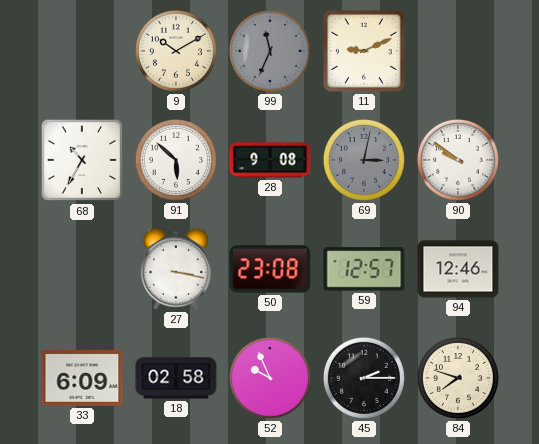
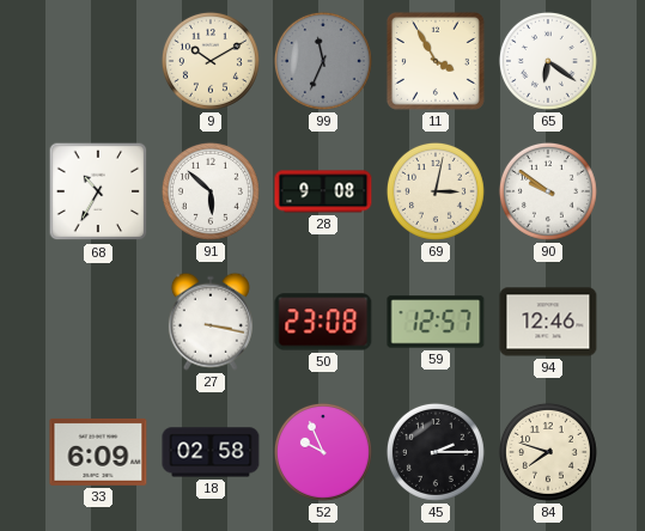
11: 9:11 -> 3:55 (436, 61)
65: none -> 6:21 (548, 61)
69 dial: grey -> cream (436, 191)
